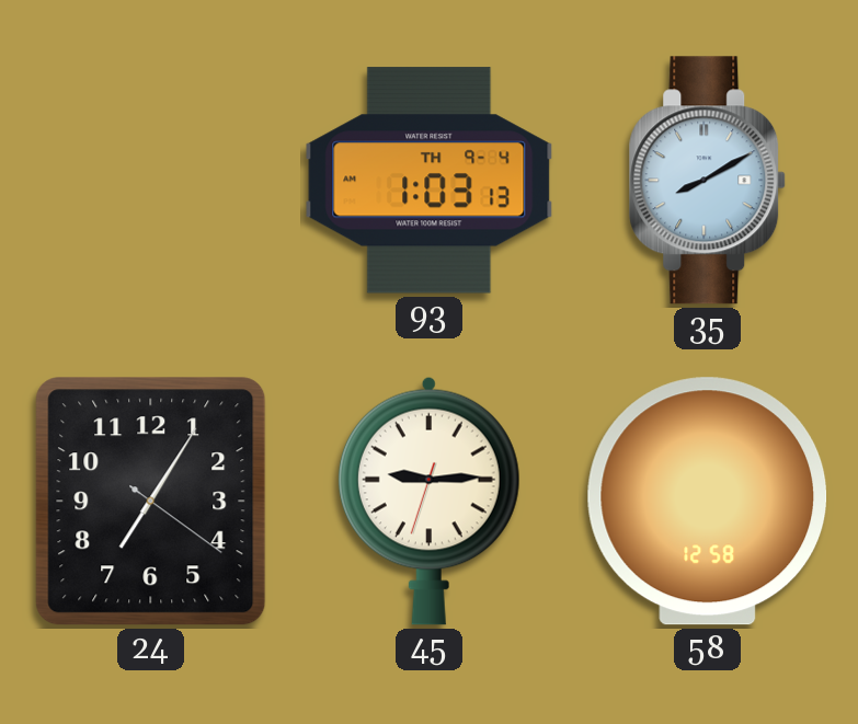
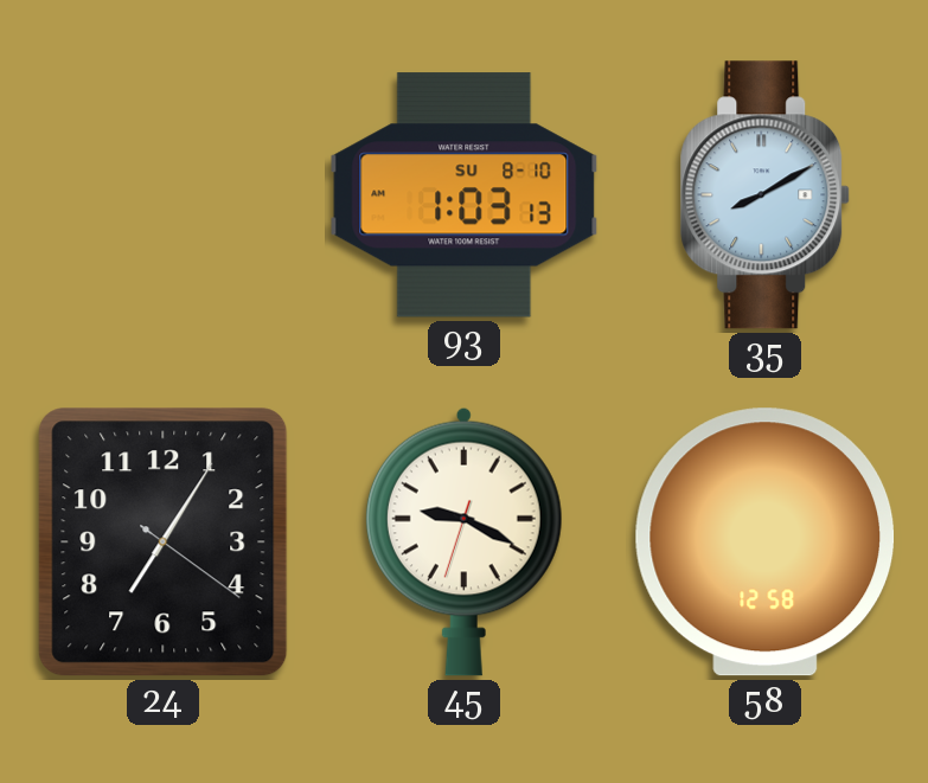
93 date: TH 9-4 -> SU 8-10 (465, 195)
45: 9:14 -> 9:19 (463, 541)
